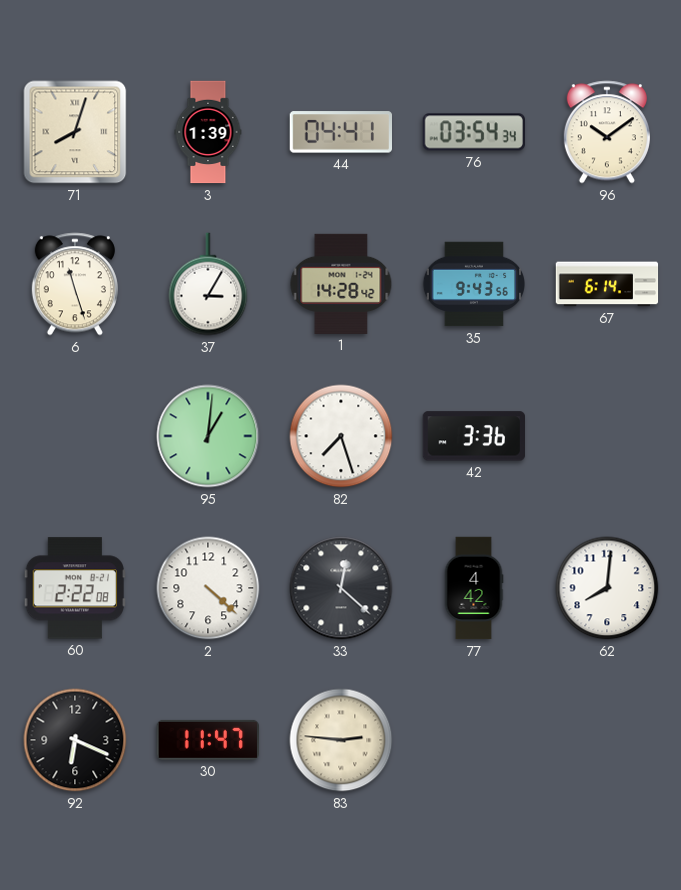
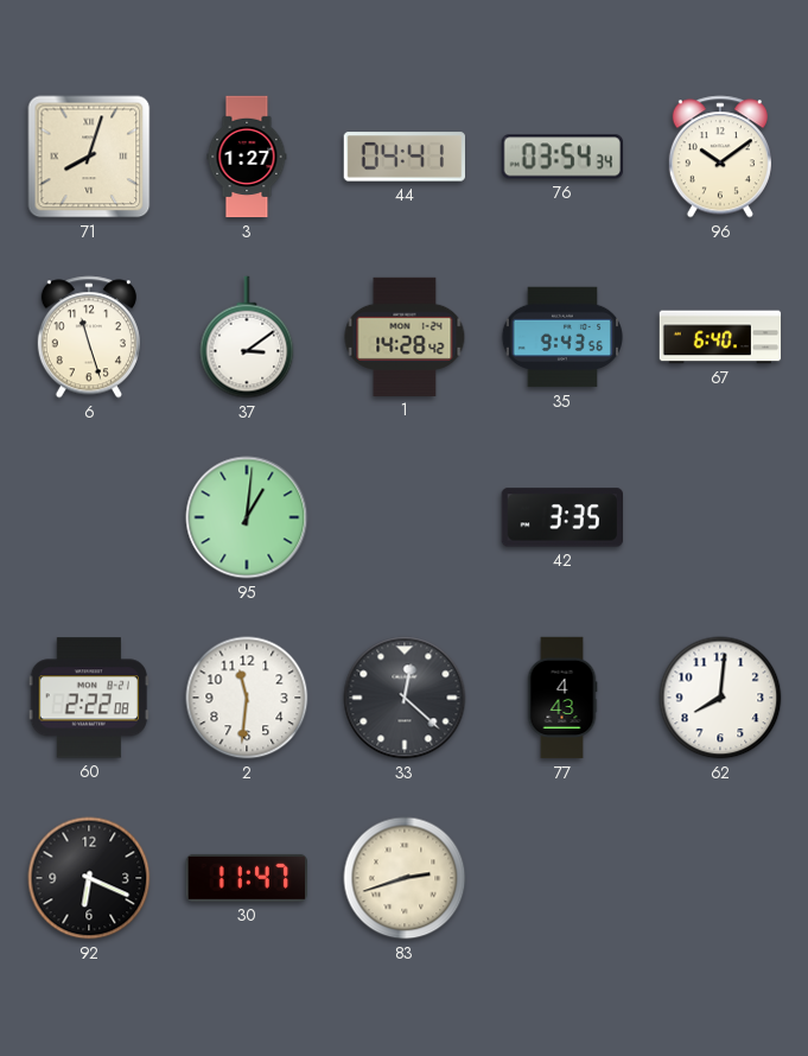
3: 1:39 -> 1:27 (247, 157)
37: 3:05 -> 3:09 (247, 337)
67: 6:14 -> 6:40 (720, 337)
82: 7:27 -> none (341, 436)
42: 3:36 -> 3:35 (561, 517)
2: 4:22 -> 11:31 (247, 698)
77: 4:42 -> 4:43 (562, 698)
83: 2:46 -> 2:42 (405, 878)
